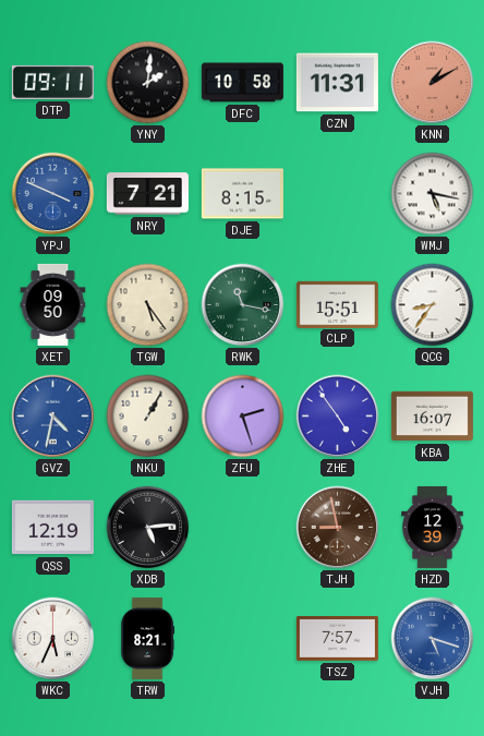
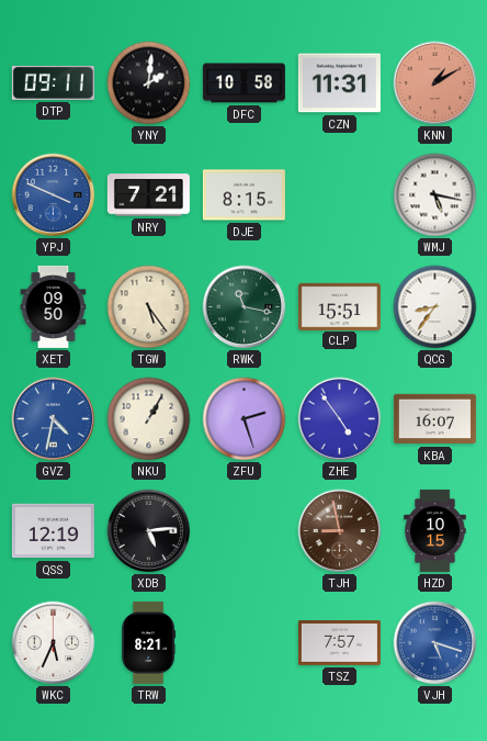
HZD: 12:39 -> 10:15 (435, 530)
